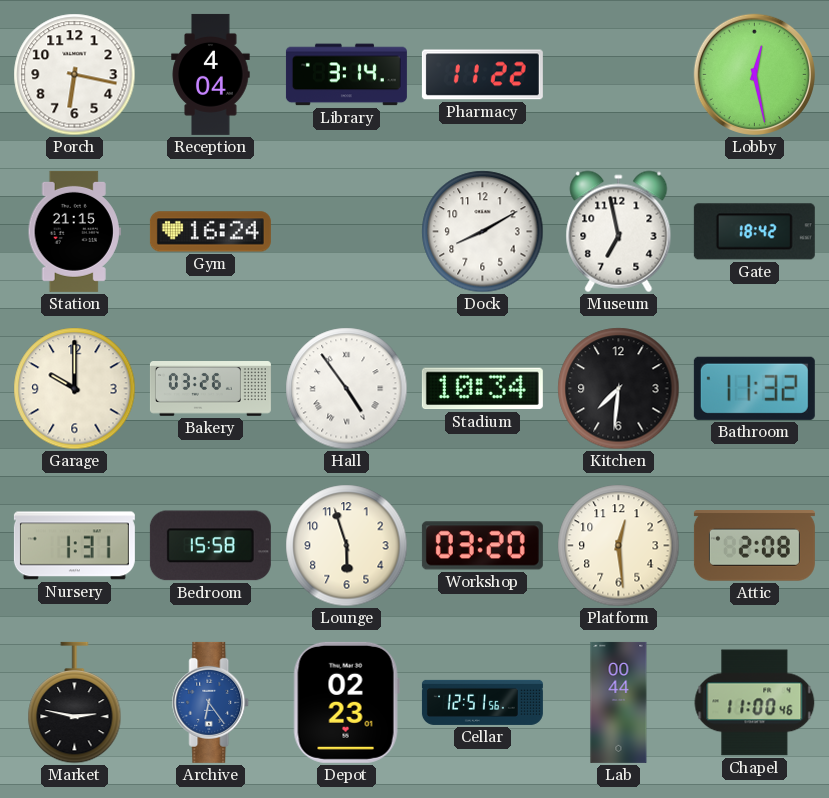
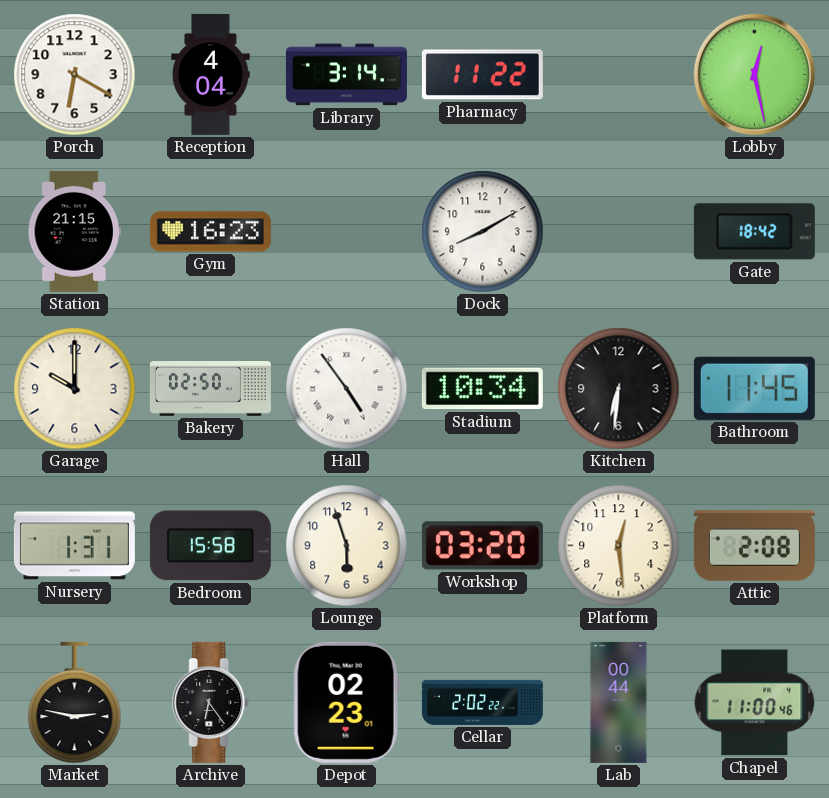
Porch: 6:17 -> 6:20 (75, 75)
Gym: 16:24 -> 16:23 (210, 232)
Museum: 6:58 -> none (619, 232)
Bakery: 03:26 -> 02:50 (210, 389)
Kitchen: 7:31 -> 6:31 (619, 389)
Bathroom: 11:32 -> 11:45 (754, 388)
Archive dial: blue -> black (211, 702)
Cellar: 12:51 -> 2:02 (482, 702)
